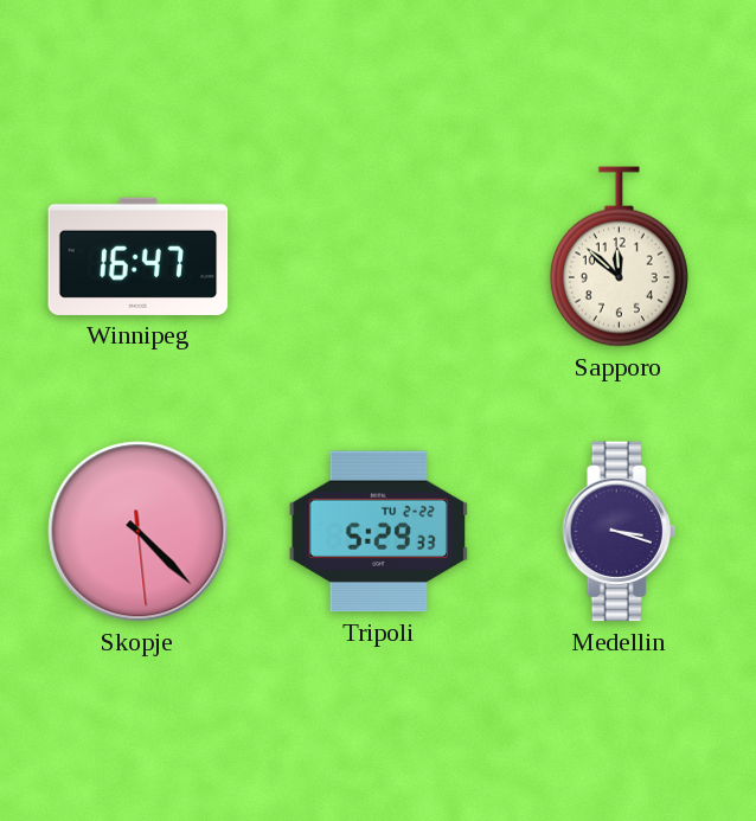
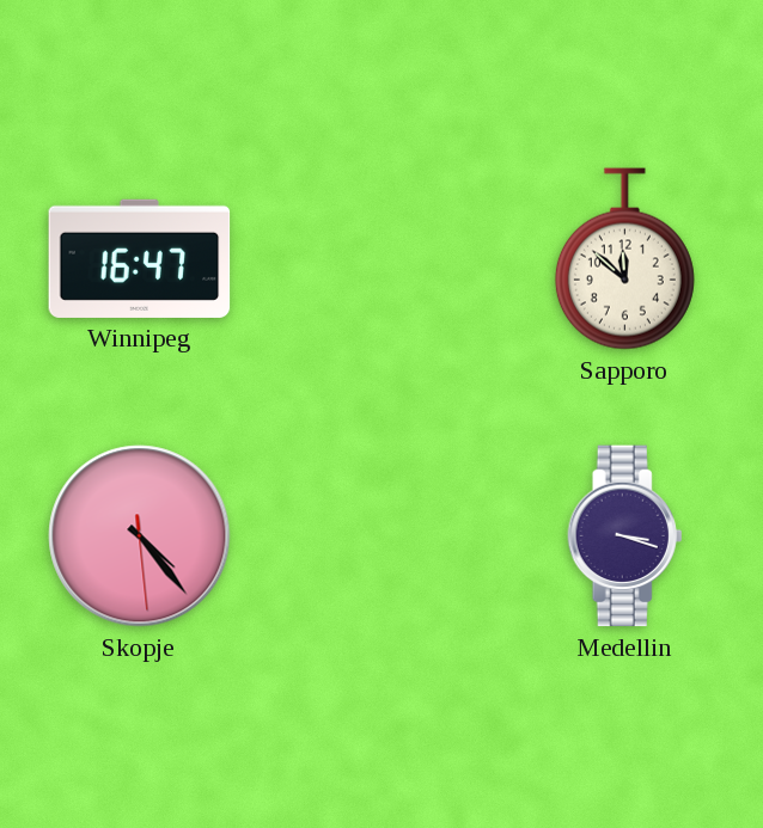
Skopje: 4:22 -> 4:23 (140, 536)
Tripoli: 5:29 -> none (379, 532)
